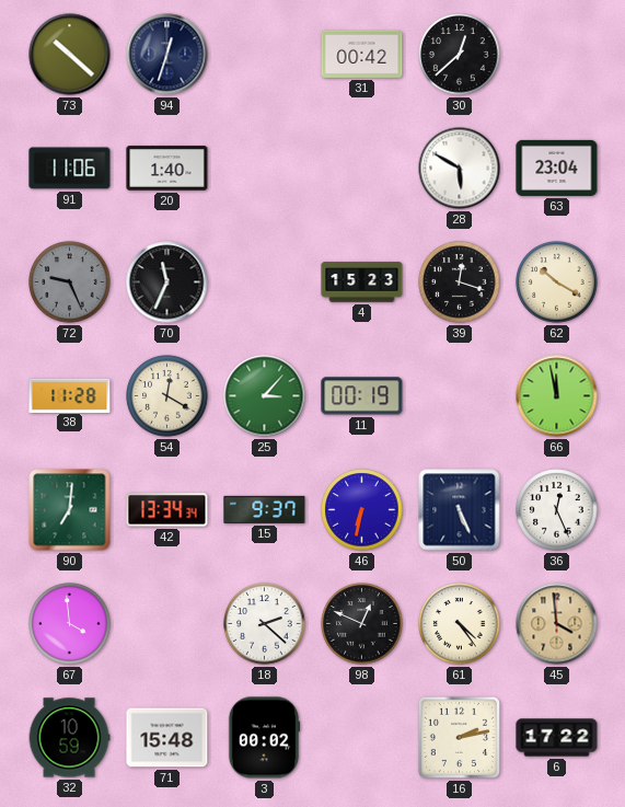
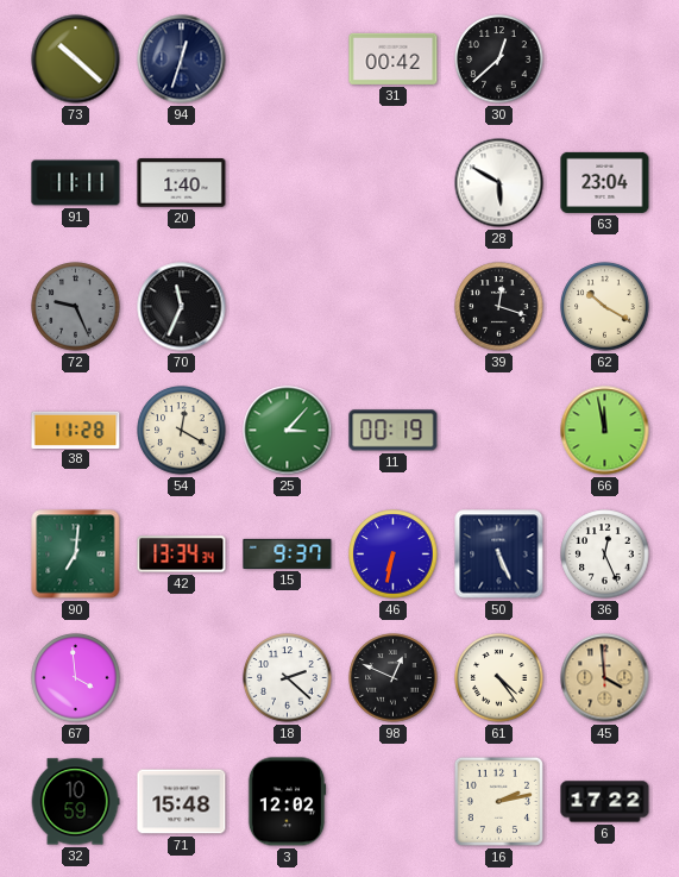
91: 11:06 -> 11:11 (76, 183)
4: 15:23 -> none (362, 283)
3: 00:02 -> 12:02 (287, 802)
